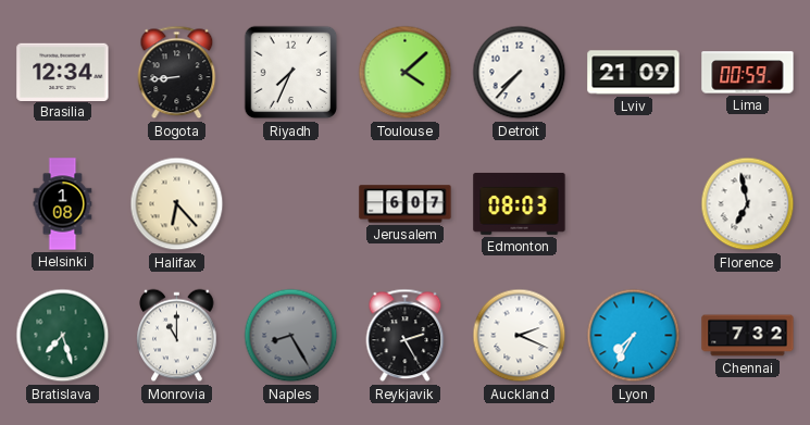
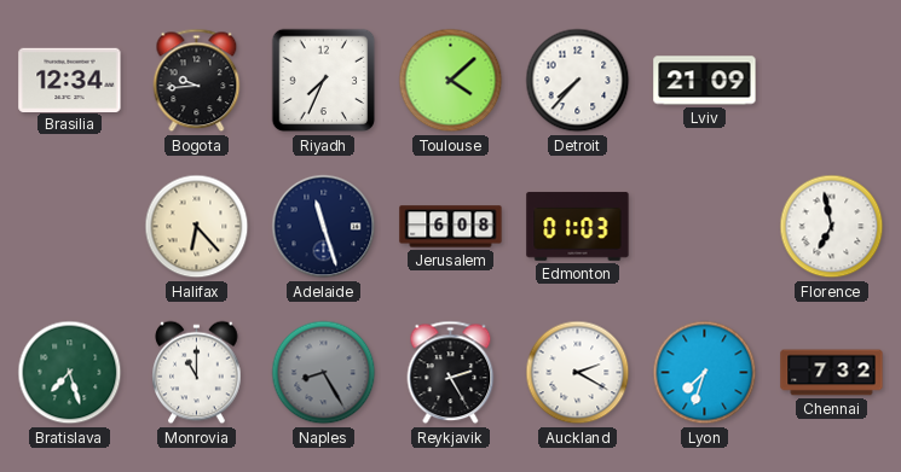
Bogota: 8:44 -> 9:44 (197, 81)
Lima: 00:59 -> none (748, 73)
Helsinki: 1:08 -> none (63, 204)
Adelaide: none -> 11:27 (324, 227)
Jerusalem: 6:07 -> 6:08 (451, 227)
Edmonton: 08:03 -> 01:03 (578, 226)
Auckland: 2:19 -> 2:20 (578, 373)
Lyon: 7:35 -> 7:33 (705, 373)
